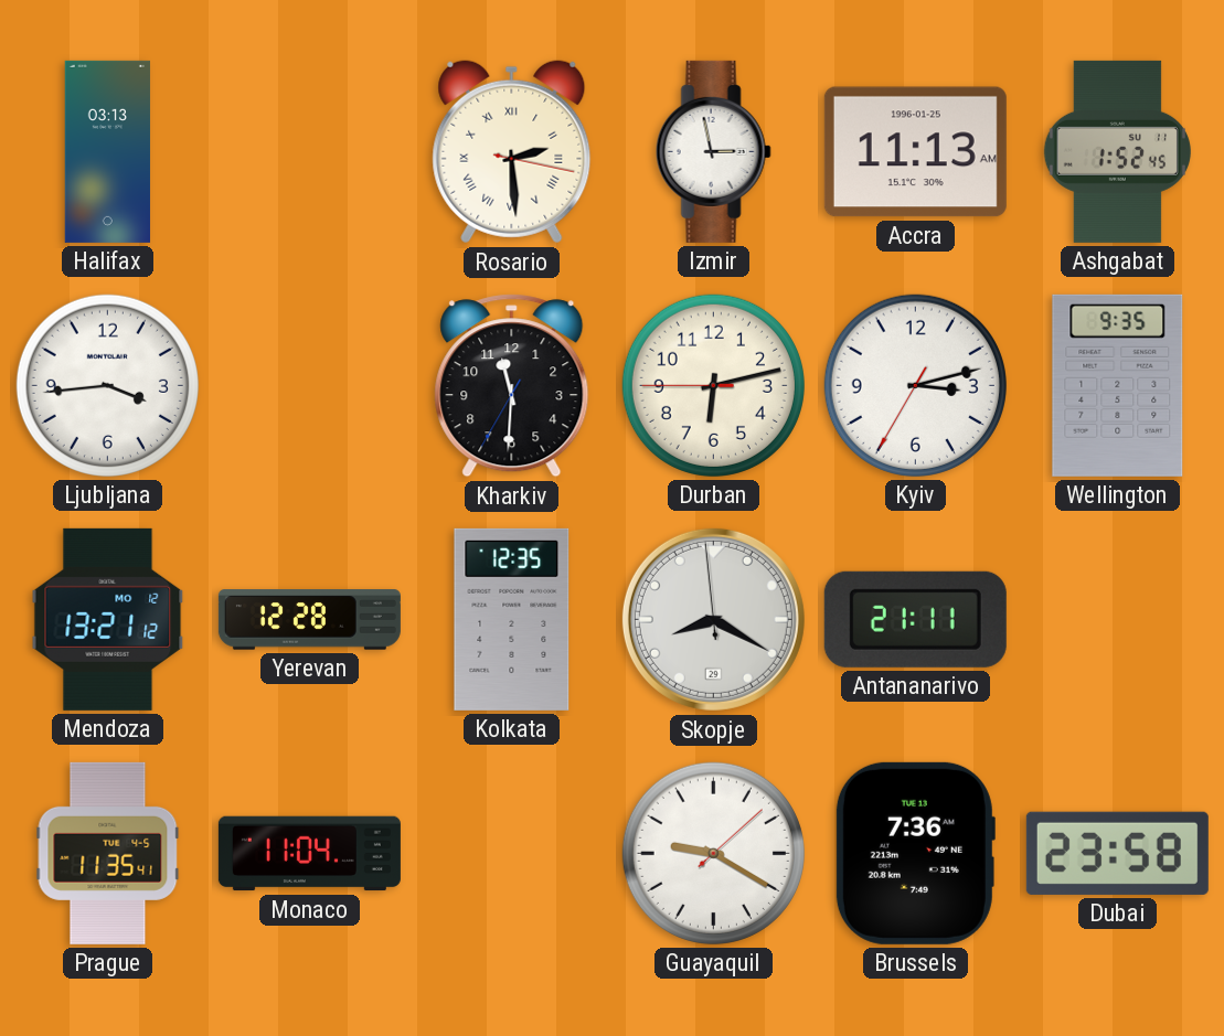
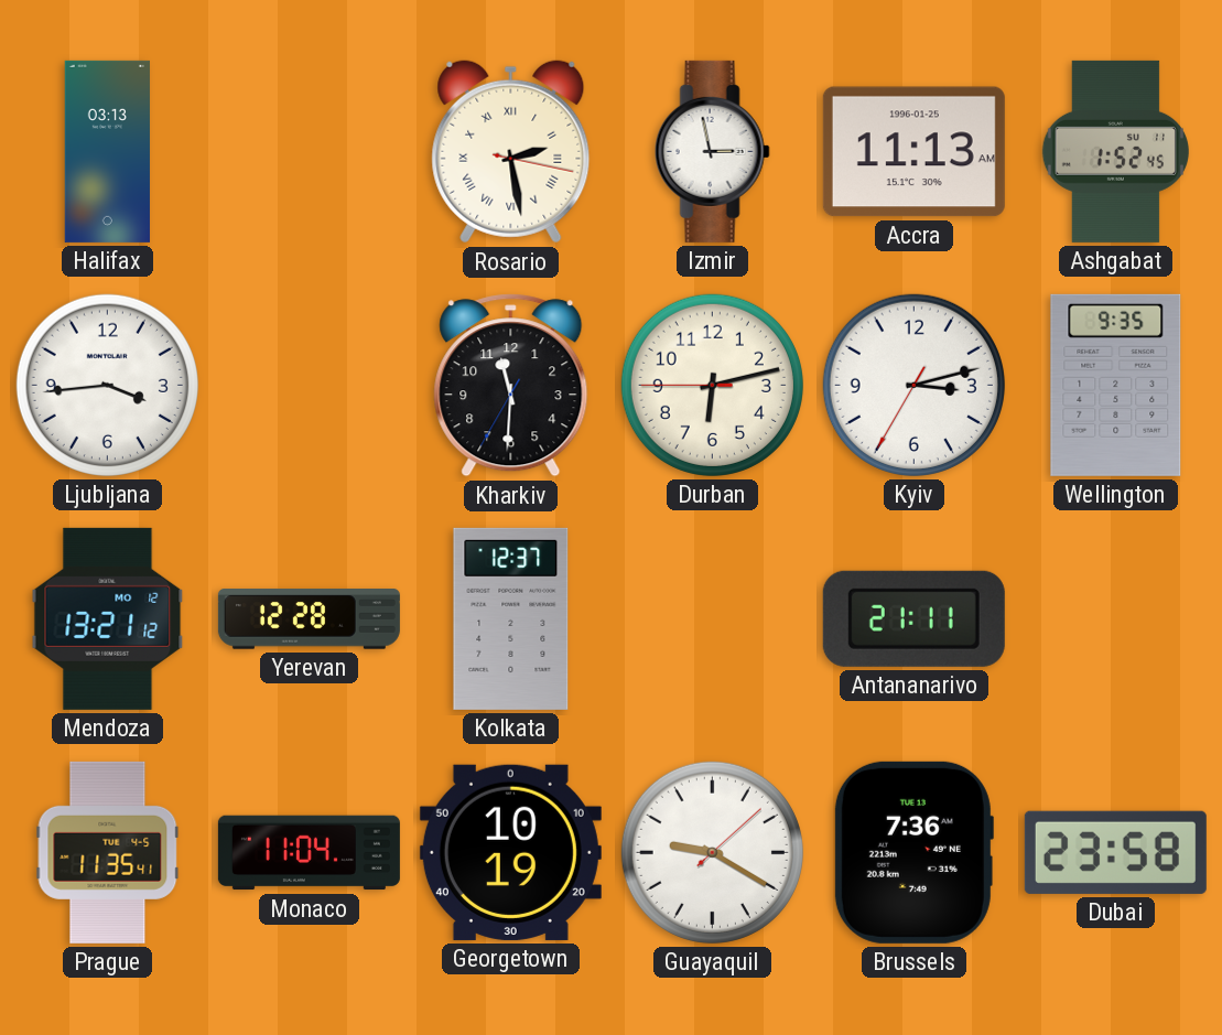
Rosario: 2:29 -> 2:28 (511, 152)
Kolkata: 12:35 -> 12:37 (511, 618)
Skopje: 8:19 -> none (713, 619)
Georgetown: none -> 10:19 (510, 852)
